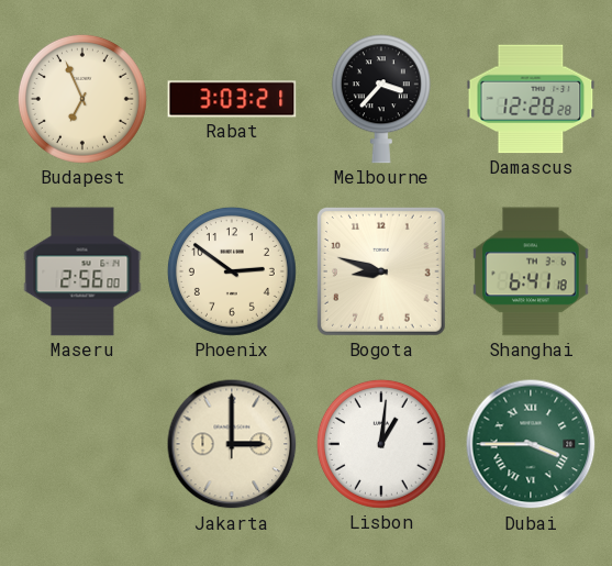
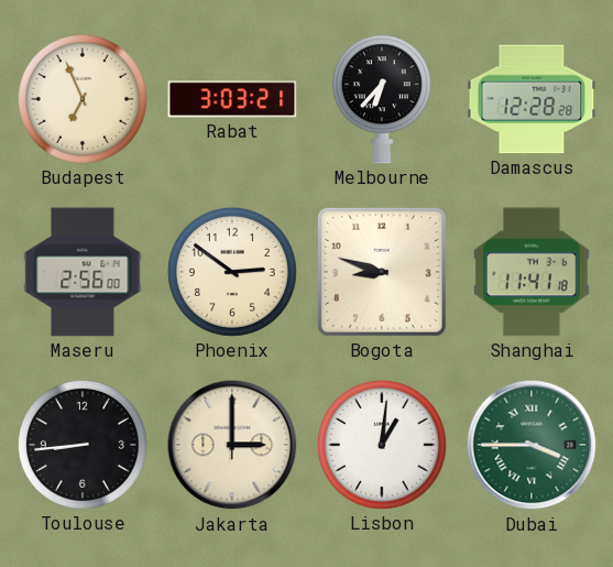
Melbourne: 3:37 -> 6:37 (382, 99)
Shanghai: 6:41 -> 11:41 (532, 272)
Toulouse: none -> 8:44 (83, 445)
